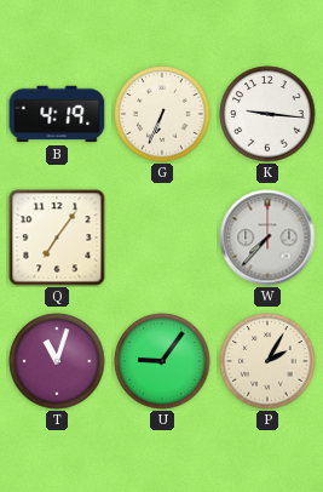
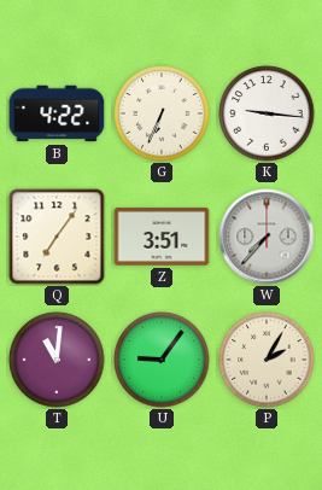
B: 4:19 -> 4:22 (57, 113)
Z: none -> 3:51 (162, 237)
T: 11:03 -> 11:01 (57, 360)
